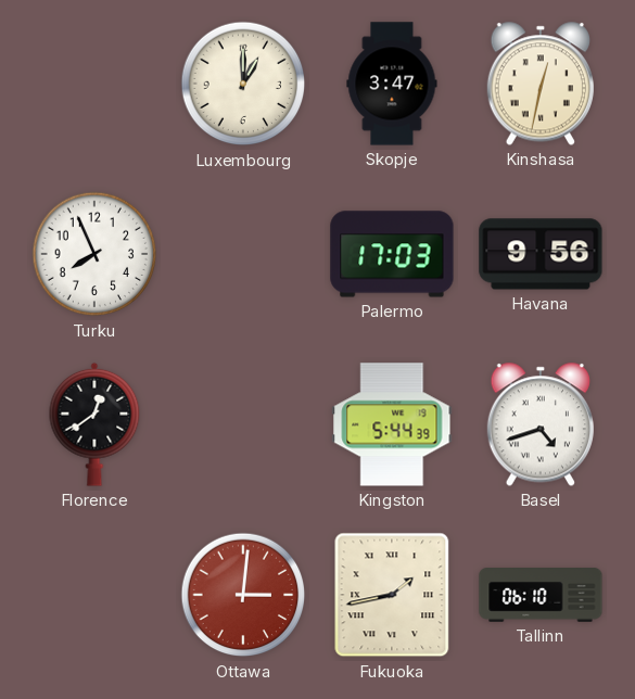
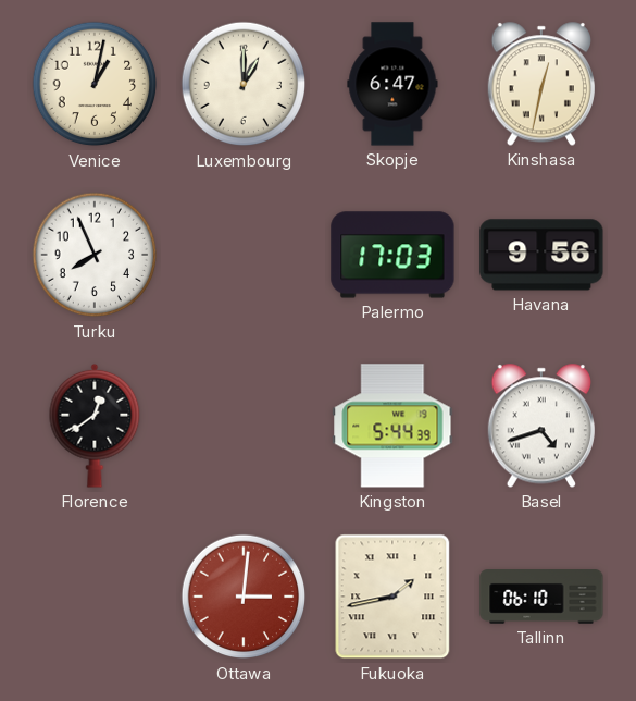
Venice: none -> 1:02 (95, 84)
Skopje: 3:47 -> 6:47 (392, 84)
